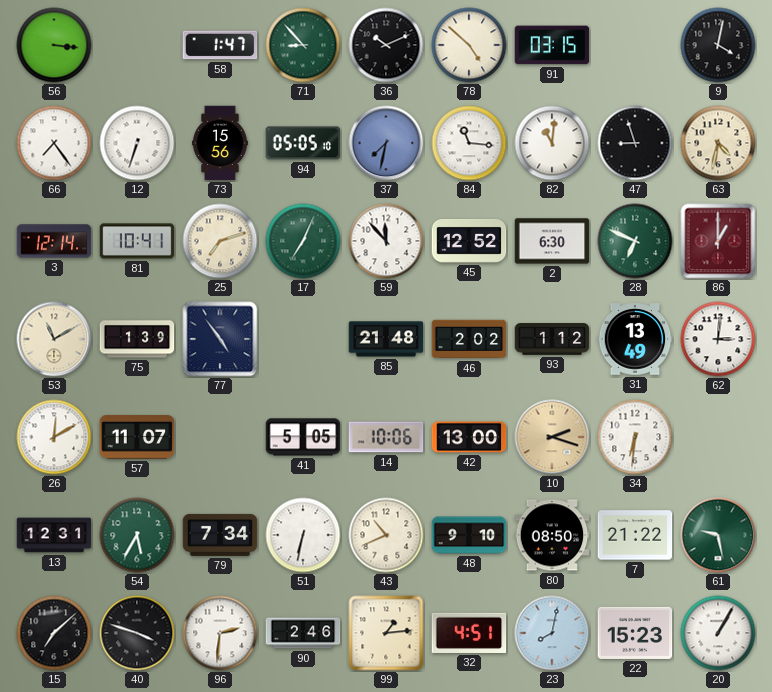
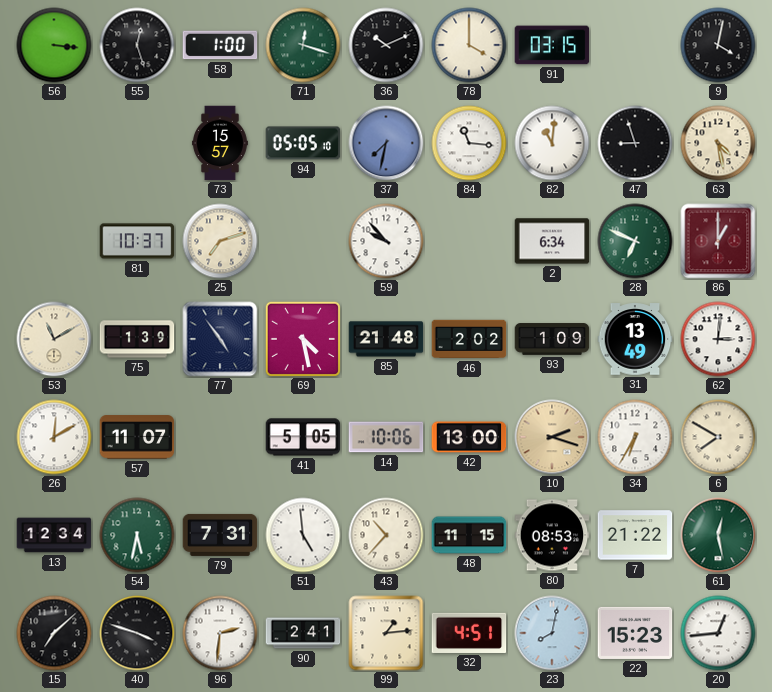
55: none -> 12:27 (137, 45)
58: 1:47 -> 1:00 (220, 45)
71: 8:53 -> 12:18 (303, 45)
78: 4:52 -> 4:00 (469, 45)
66: 7:24 -> none (54, 143)
12: 6:33 -> none (137, 143)
73: 15:56 -> 15:57 (220, 143)
63: 4:32 -> 4:28 (718, 143)
3: 12:14 -> none (54, 241)
81: 10:41 -> 10:37 (137, 241)
17: 7:04 -> none (303, 241)
59: 11:53 -> 9:53 (386, 241)
45: 12:52 -> none (469, 241)
2: 6:30 -> 6:34 (552, 241)
69: none -> 4:28 (303, 339)
93: 1:12 -> 1:09 (552, 339)
34: 6:31 -> 6:35 (635, 437)
6: none -> 7:50 (718, 437)
13: 12:31 -> 12:34 (54, 535)
54: 5:35 -> 5:32 (137, 535)
79: 7:34 -> 7:31 (220, 535)
51: 6:32 -> 4:59 (303, 535)
43: 10:41 -> 10:37 (386, 535)
48: 9:10 -> 11:15 (469, 535)
80: 08:50 -> 08:53 (552, 535)
61: 9:28 -> 12:28 (718, 535)
90: 2:46 -> 2:41 (303, 633)
20: 1:05 -> 12:44 (718, 633)
